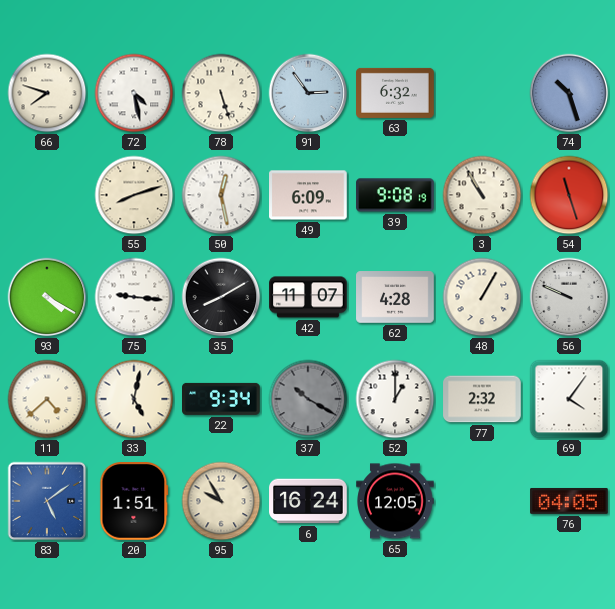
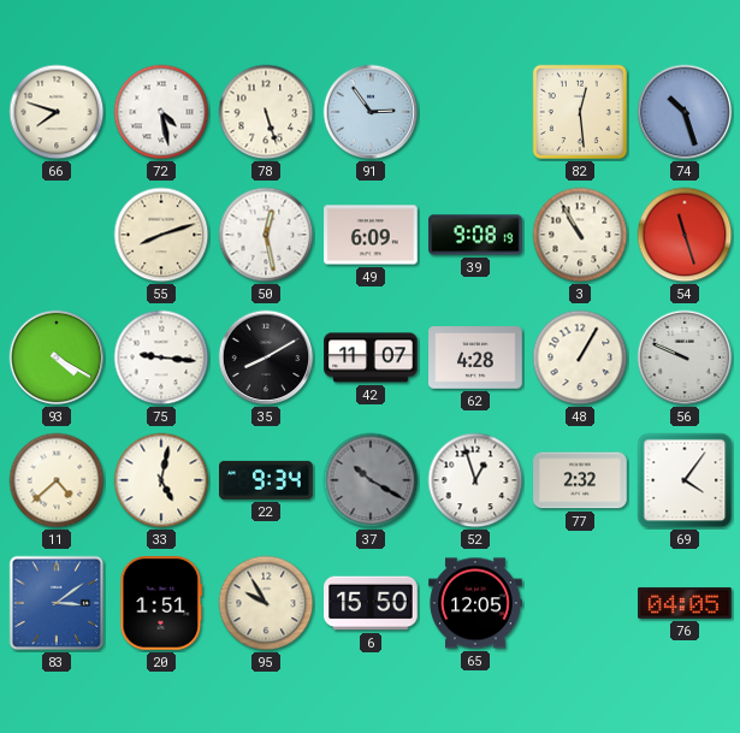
63: 6:32 -> none (395, 93)
82: none -> 12:29 (580, 112)
52: 1:00 -> 12:57 (475, 480)
83: 5:09 -> 3:09 (57, 603)
6: 16:24 -> 15:50 (371, 603)
